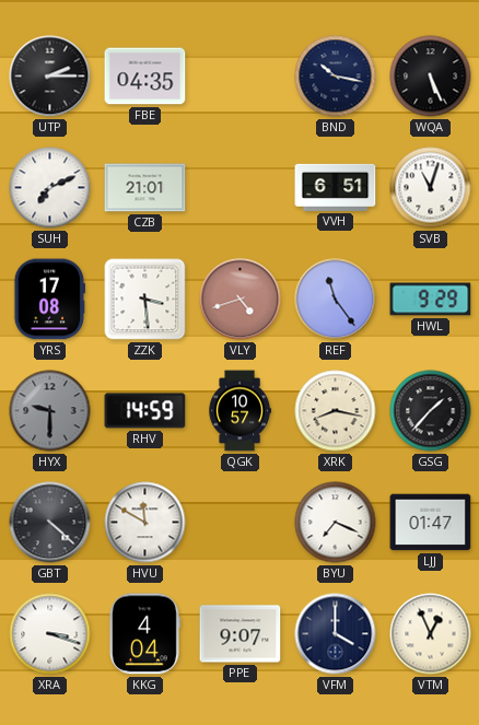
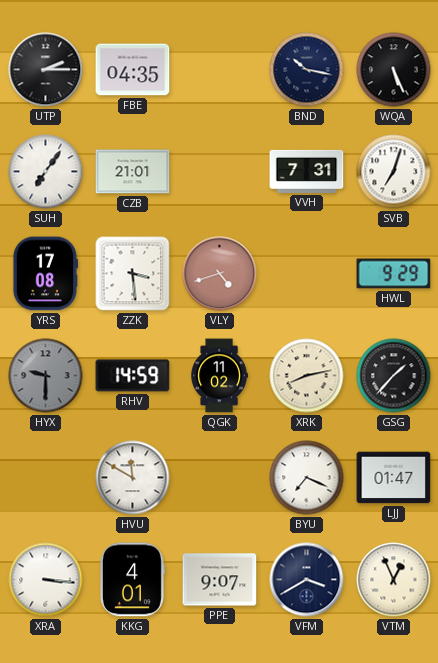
SUH: 7:11 -> 7:06 (46, 172)
VVH: 6:51 -> 7:31 (307, 171)
SVB: 11:03 -> 7:03 (394, 172)
REF: 11:24 -> none (336, 300)
QGK: 10:57 -> 11:02 (219, 376)
XRK: 8:17 -> 8:13 (307, 376)
GBT: 4:22 -> none (50, 523)
XRA: 3:18 -> 3:16 (46, 580)
KKG: 4:04 -> 4:01 (133, 580)
VFM: 4:00 -> 3:40 (307, 580)
